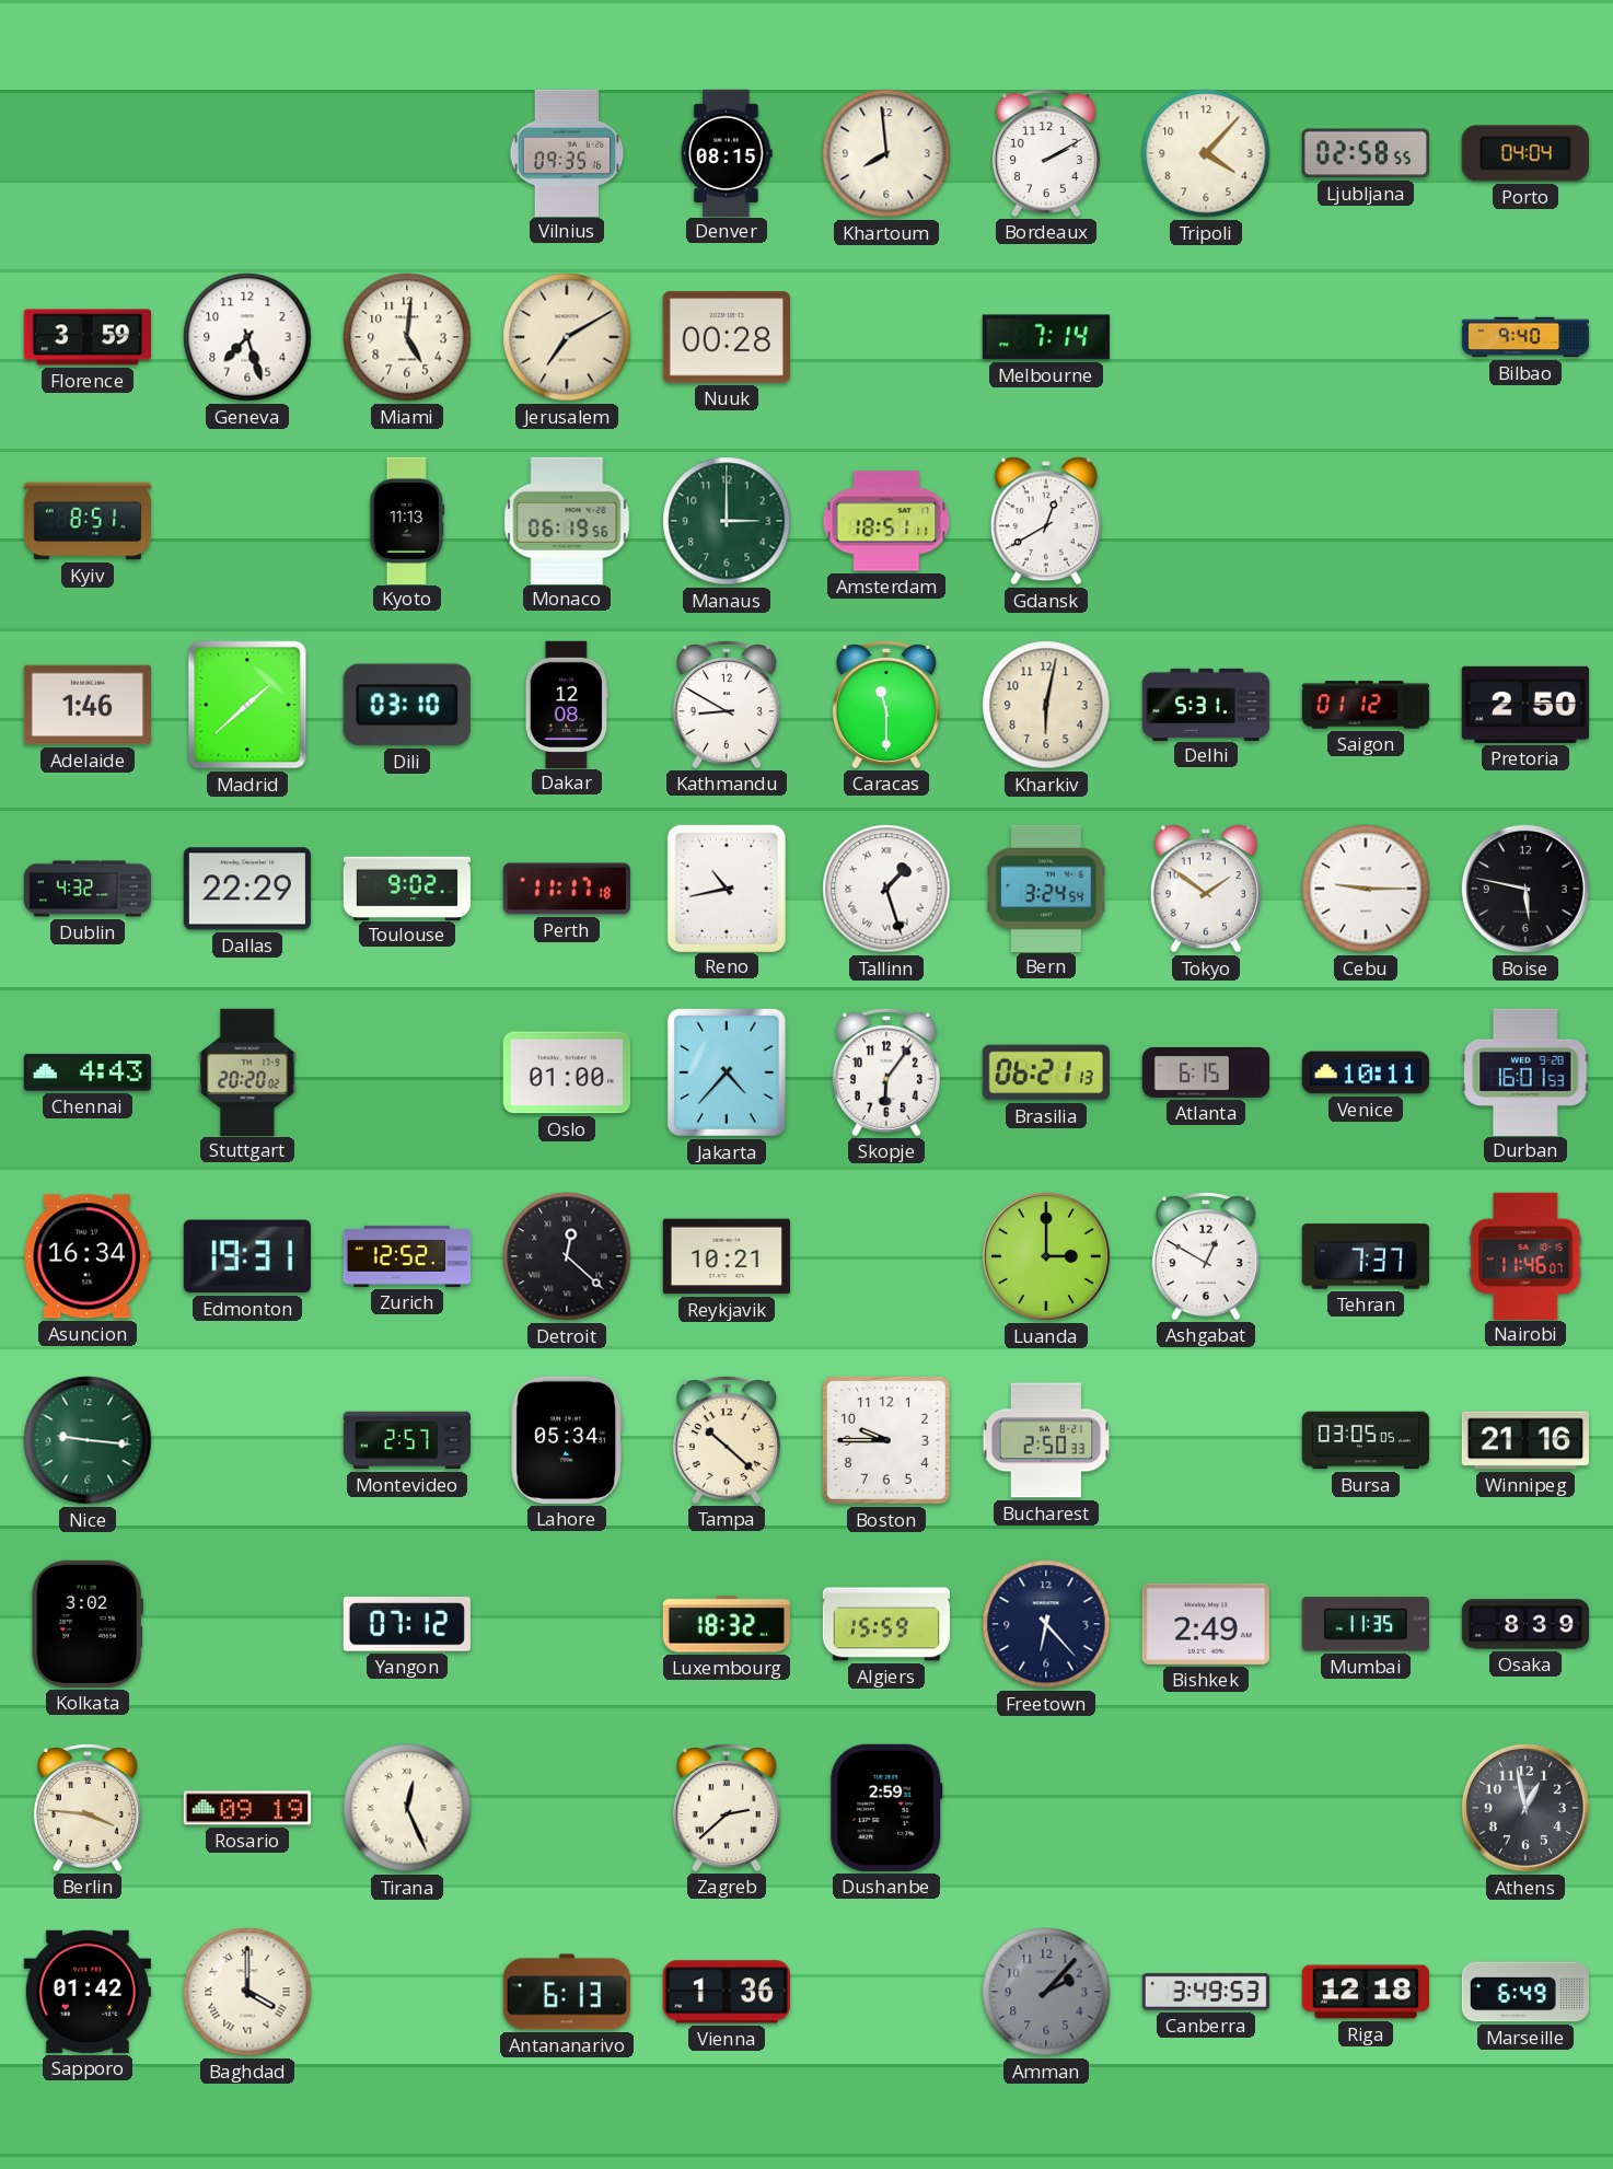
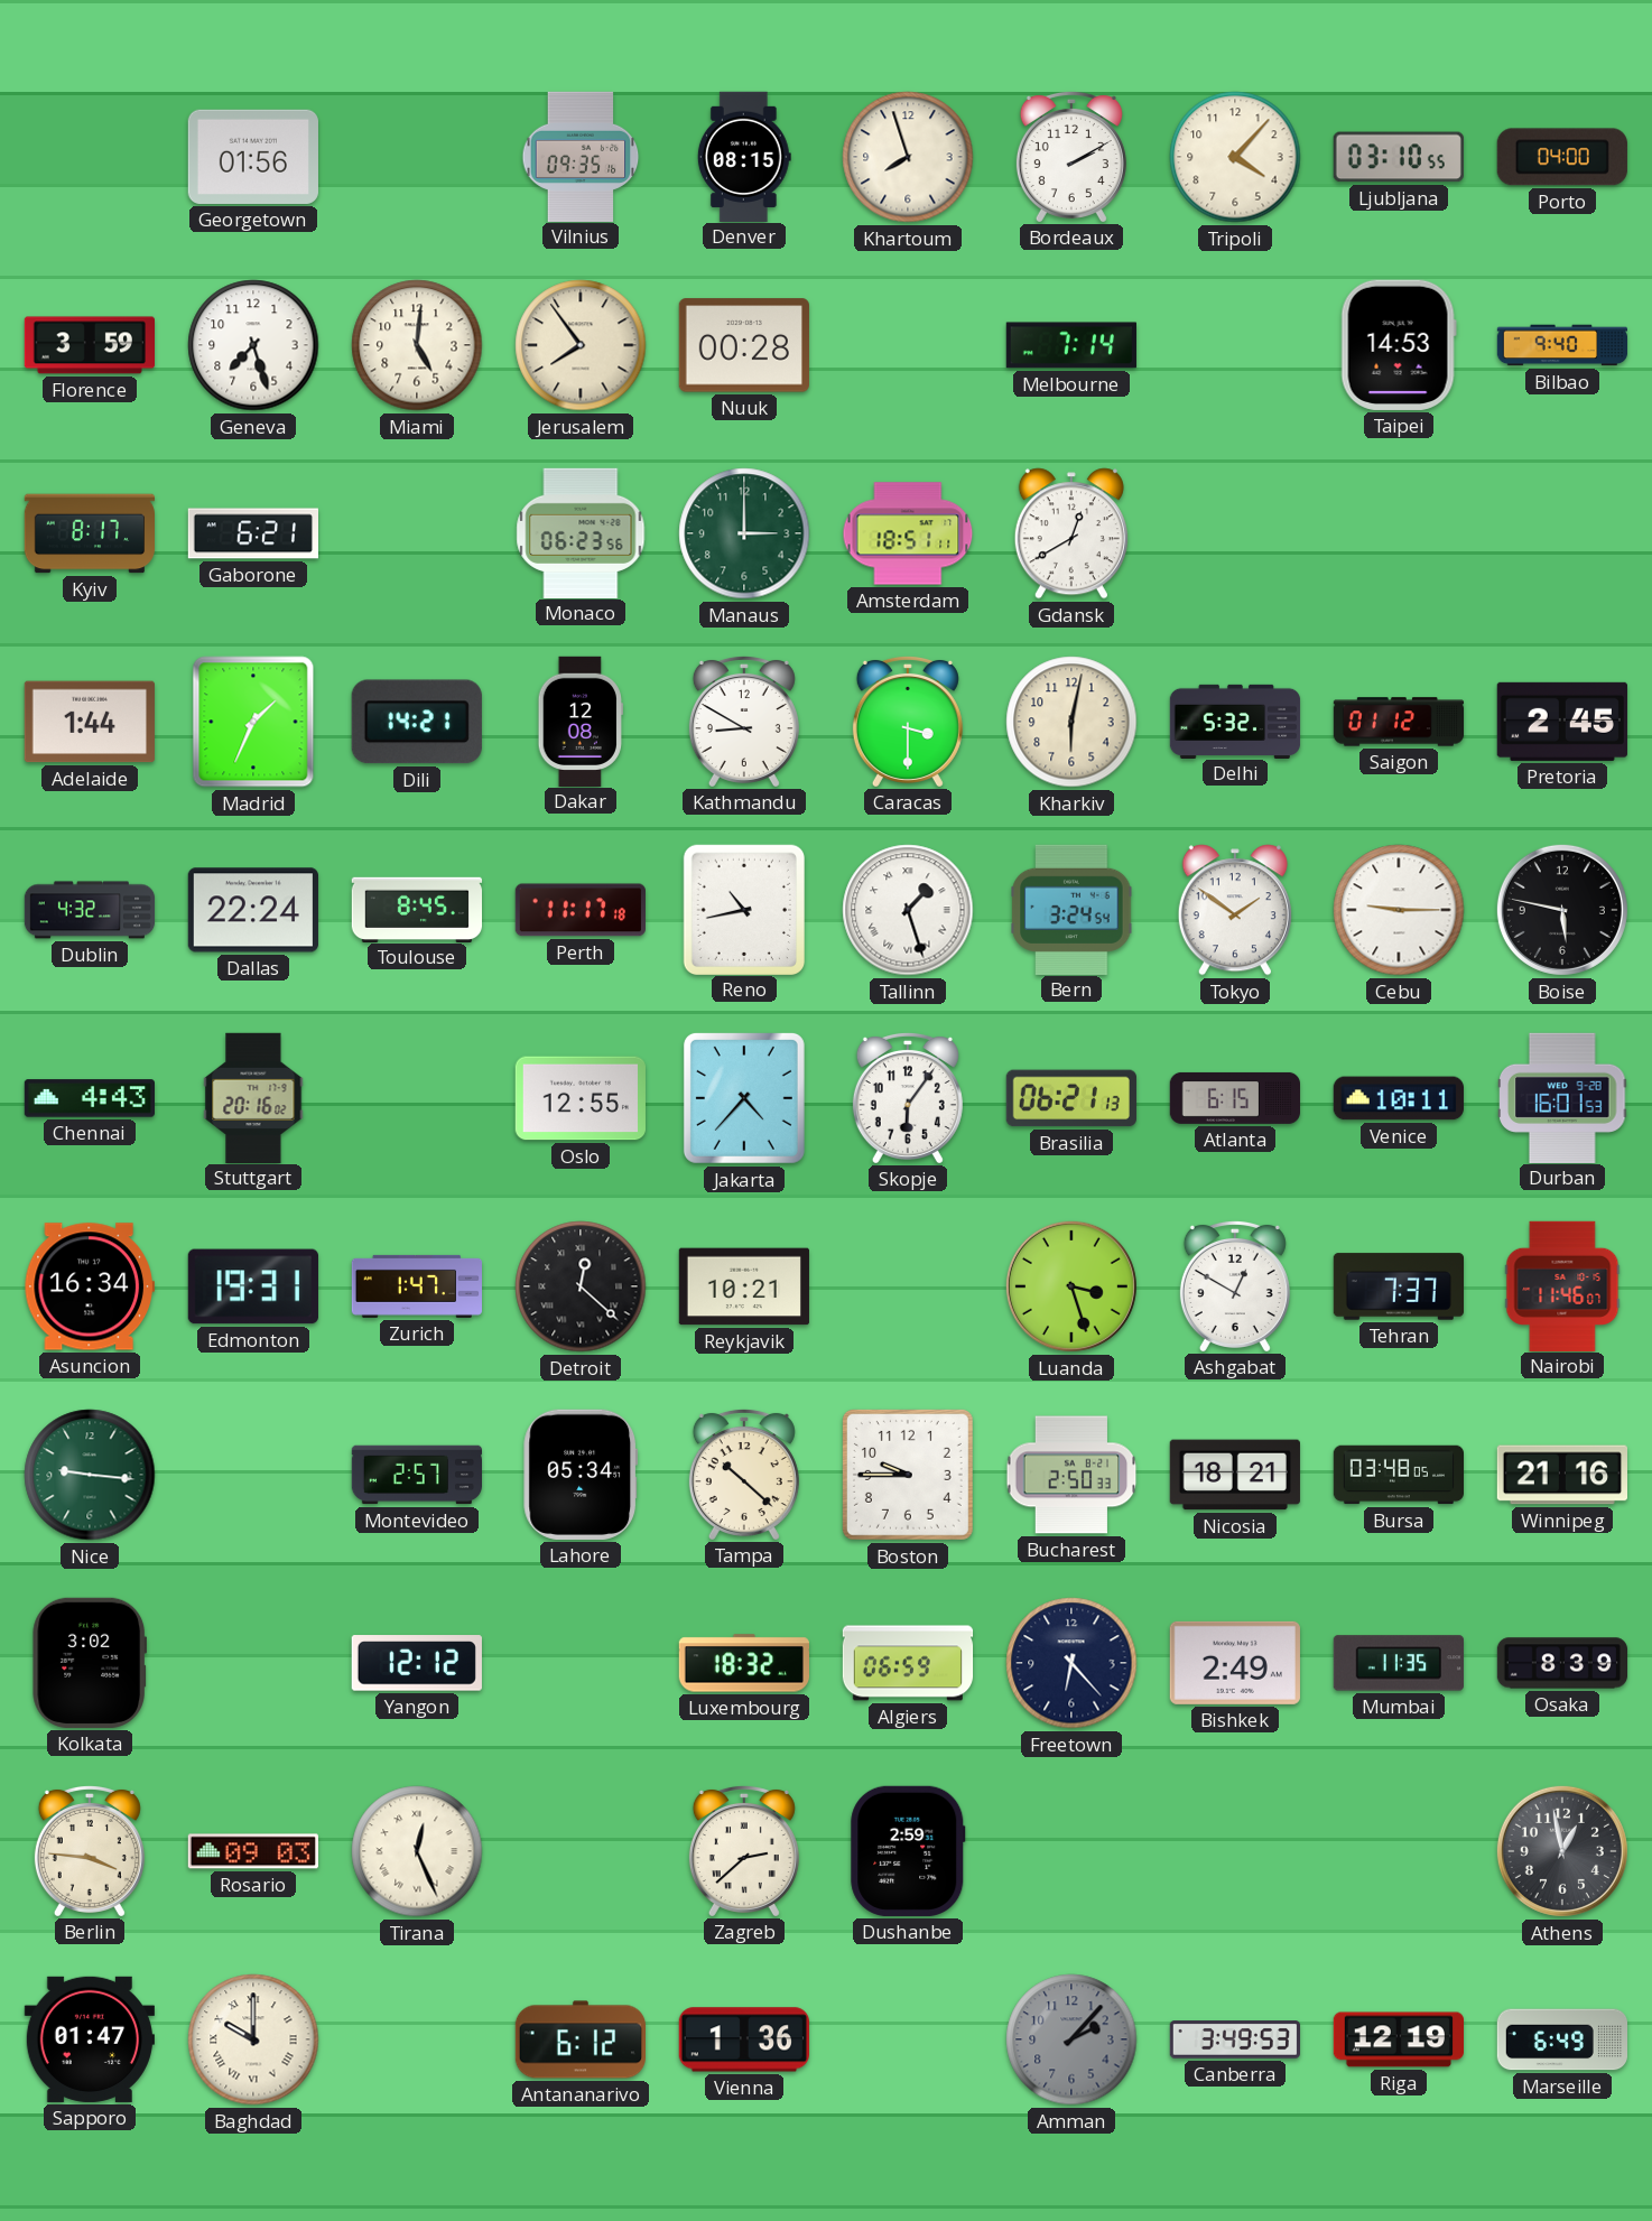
Georgetown: none -> 01:56 (253, 157)
Khartoum: 7:59 -> 7:57 (908, 157)
Ljubljana: 02:58 -> 03:10 (1399, 157)
Porto: 04:04 -> 04:00 (1562, 157)
Jerusalem: 7:10 -> 7:54 (581, 345)
Taipei: none -> 14:53 (1399, 345)
Kyiv: 8:51 -> 8:17 (89, 533)
Gaborone: none -> 6:21 (252, 533)
Kyoto: 11:13 -> none (407, 520)
Monaco: 06:19 -> 06:23 (581, 532)
Adelaide: 1:46 -> 1:44 (90, 722)
Madrid: 1:38 -> 1:34 (253, 722)
Dili: 03:10 -> 14:21 (417, 722)
Caracas: 11:30 -> 3:30 (908, 721)
Delhi: 5:31 -> 5:32 (1235, 721)
Pretoria: 2:50 -> 2:45 (1562, 722)
Dallas: 22:29 -> 22:24 (253, 910)
Toulouse: 9:02 -> 8:45 (416, 909)
Stuttgart: 20:20 -> 20:16 (253, 1097)
Oslo: 01:00 -> 12:55 (581, 1098)
Zurich: 12:52 -> 1:47 (416, 1286)
Luanda: 3:00 -> 3:27 (1071, 1286)
Nicosia: none -> 18:21 (1235, 1475)
Bursa: 03:05 -> 03:48 (1399, 1475)
Yangon: 07:12 -> 12:12 (417, 1663)
Algiers: 15:59 -> 06:59 (908, 1663)
Rosario: 09:19 -> 09:03 (252, 1851)
Sapporo: 01:42 -> 01:47 (90, 2039)
Baghdad: 4:00 -> 10:00 (253, 2039)
Antananarivo: 6:13 -> 6:12 (579, 2039)
Riga: 12:18 -> 12:19 (1398, 2039)
